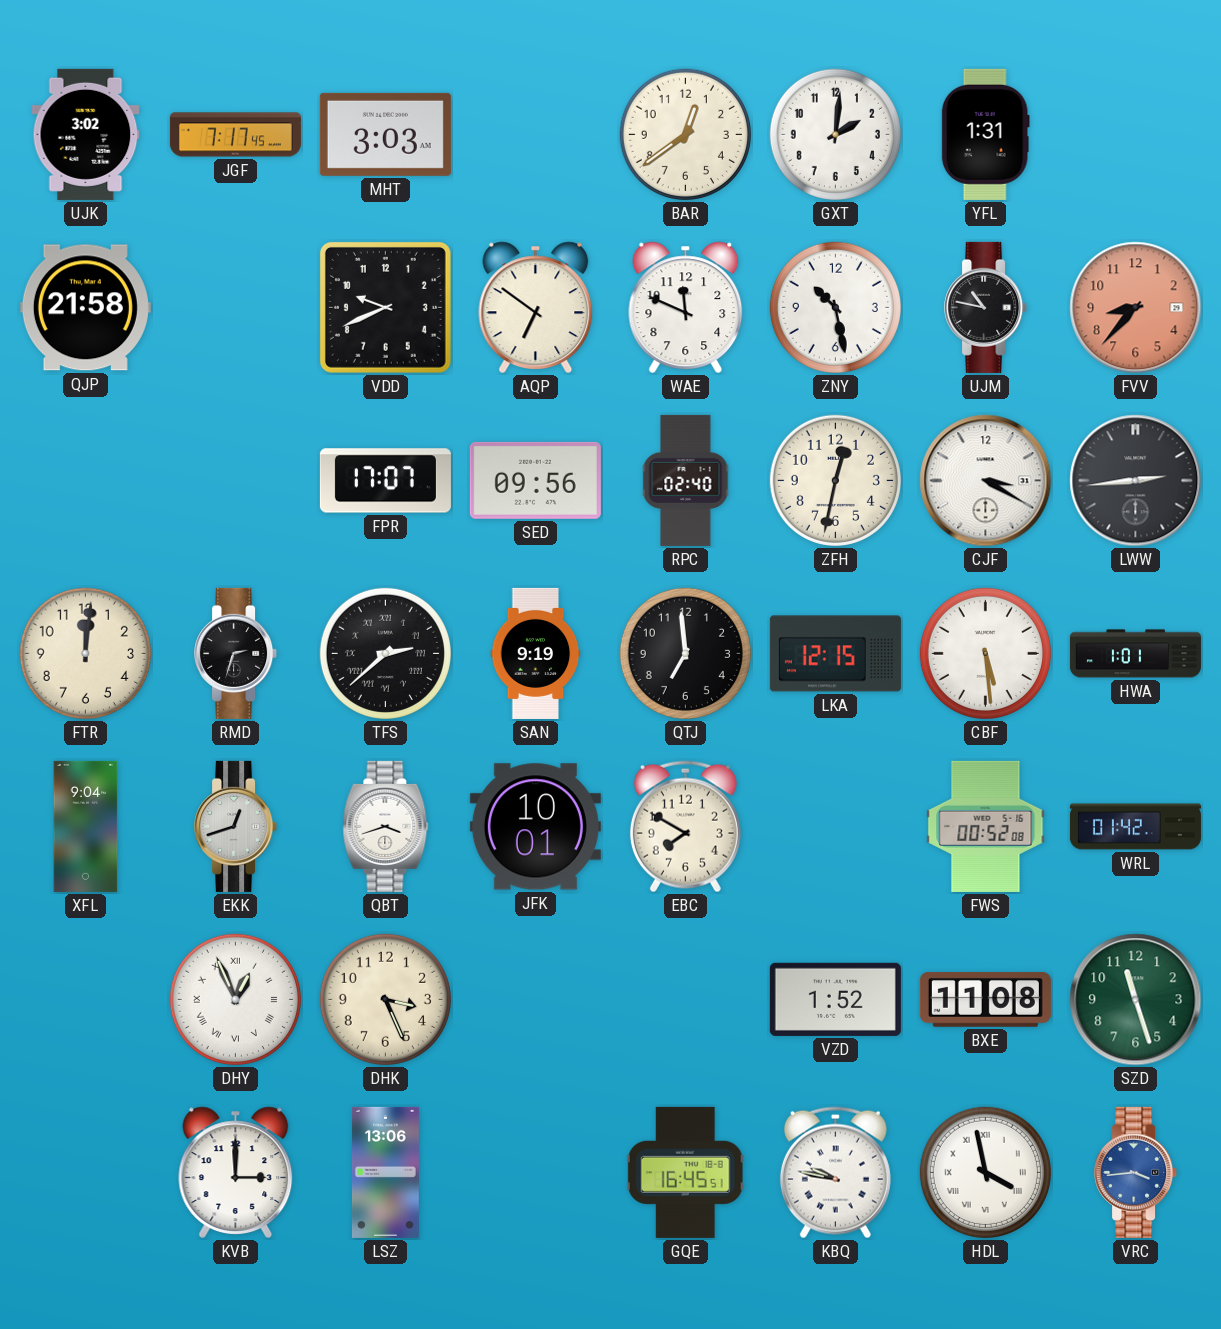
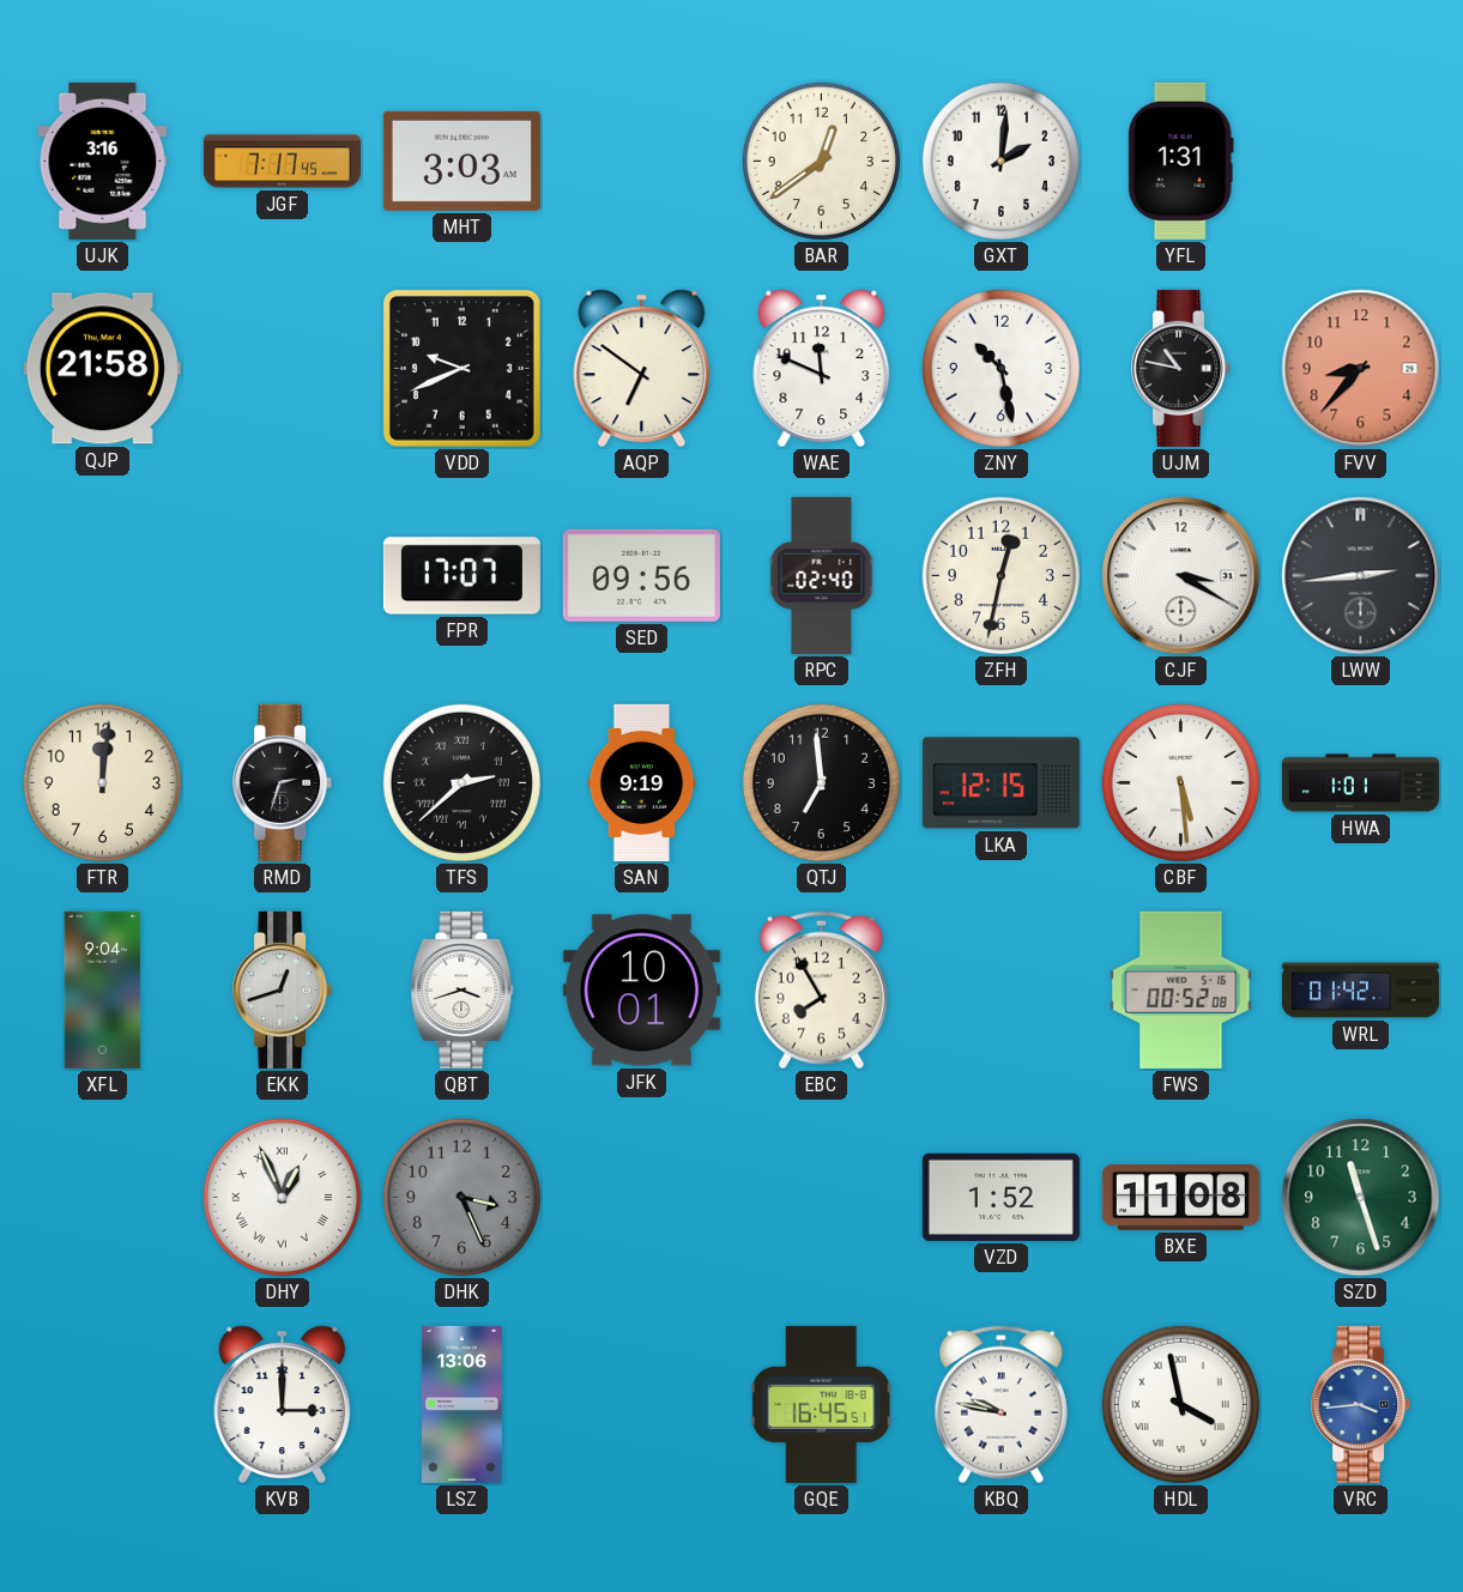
UJK: 3:02 -> 3:16 (103, 161)
EBC: 7:50 -> 7:55 (821, 991)
DHK dial: cream -> grey (461, 1197)
